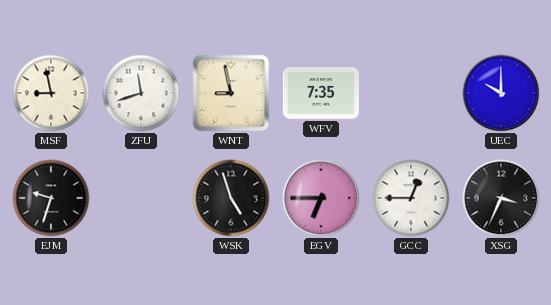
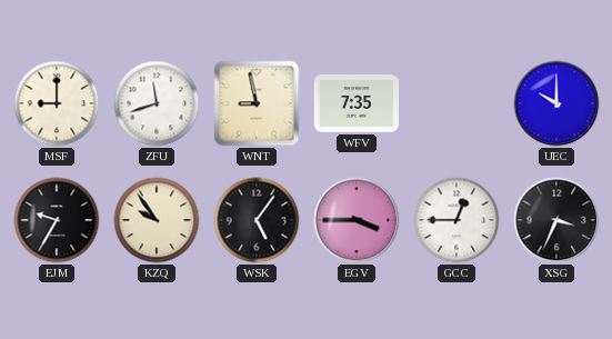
MSF: 8:58 -> 9:00 (57, 103)
EJM: 9:33 -> 9:35 (57, 220)
KZQ: none -> 9:54 (157, 220)
WSK: 4:57 -> 5:06 (257, 220)
EGV: 6:45 -> 3:45 (357, 220)
